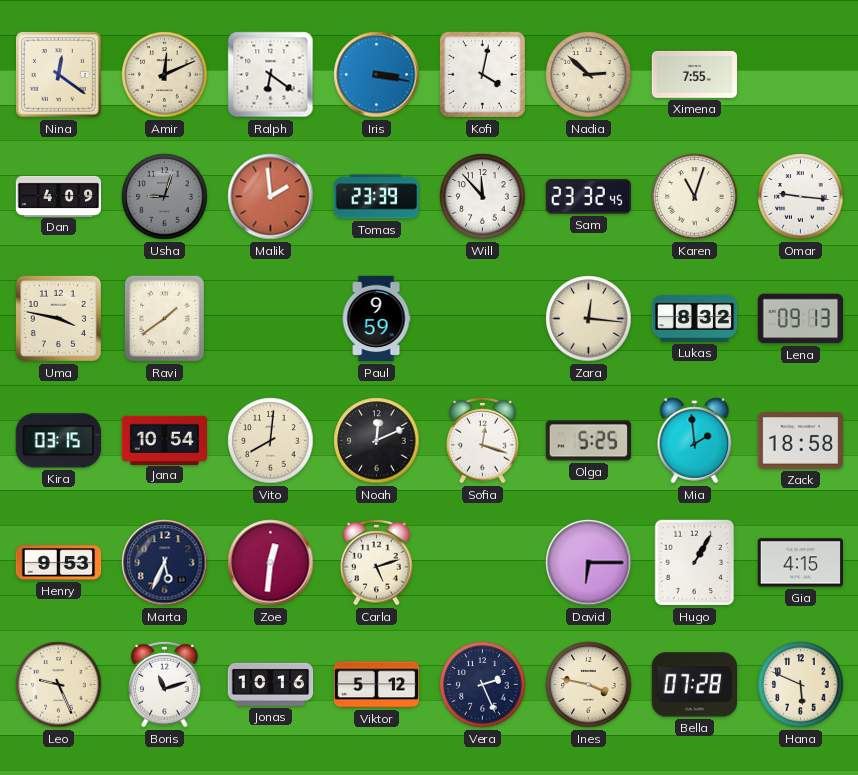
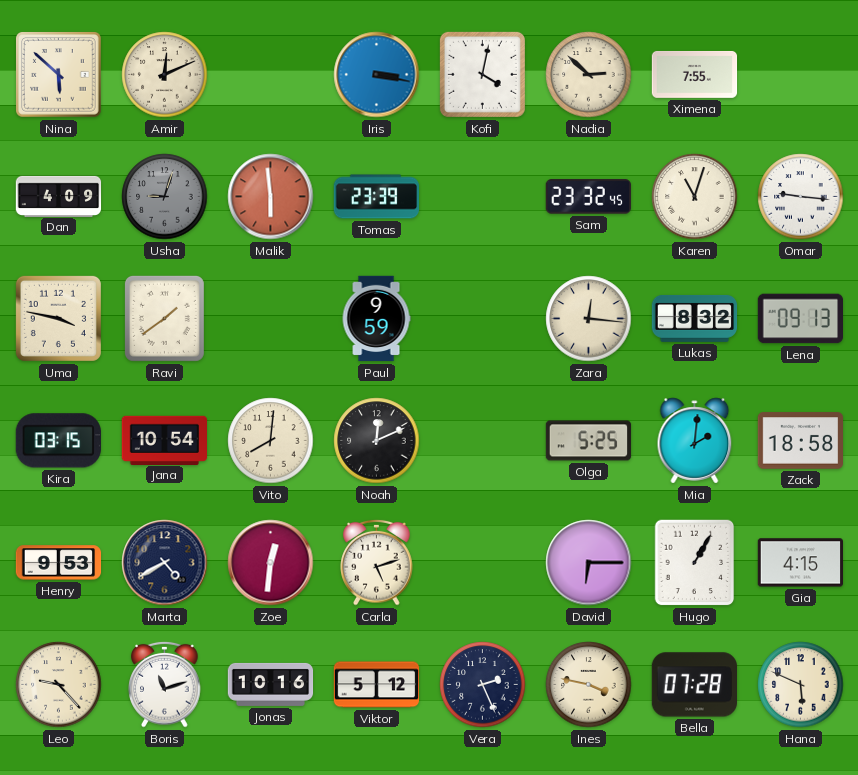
Nina: 12:21 -> 5:52 (59, 75)
Ralph: 6:21 -> none (271, 75)
Malik: 1:59 -> 5:59 (271, 197)
Will: 11:53 -> none (483, 197)
Sofia: 12:18 -> none (483, 440)
Mia: 1:59 -> 2:01 (695, 441)
Marta: 5:34 -> 4:40 (165, 563)
Leo: 9:26 -> 9:23 (59, 685)
